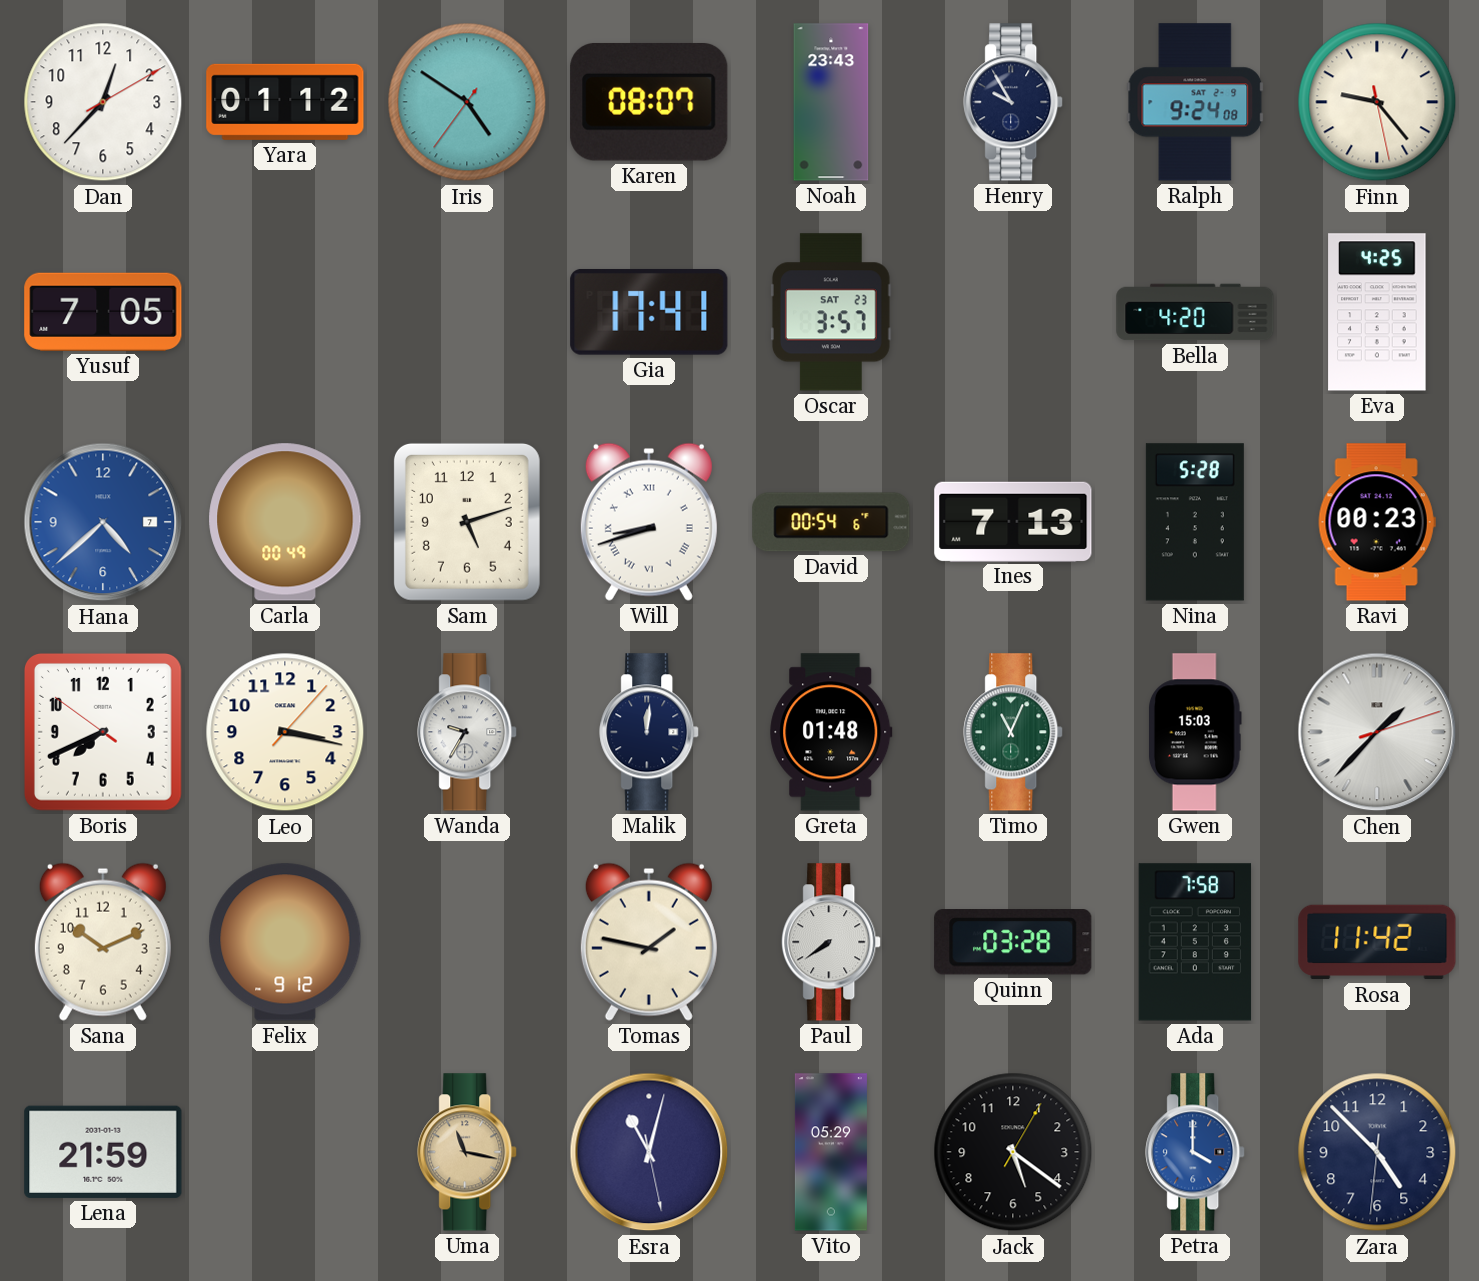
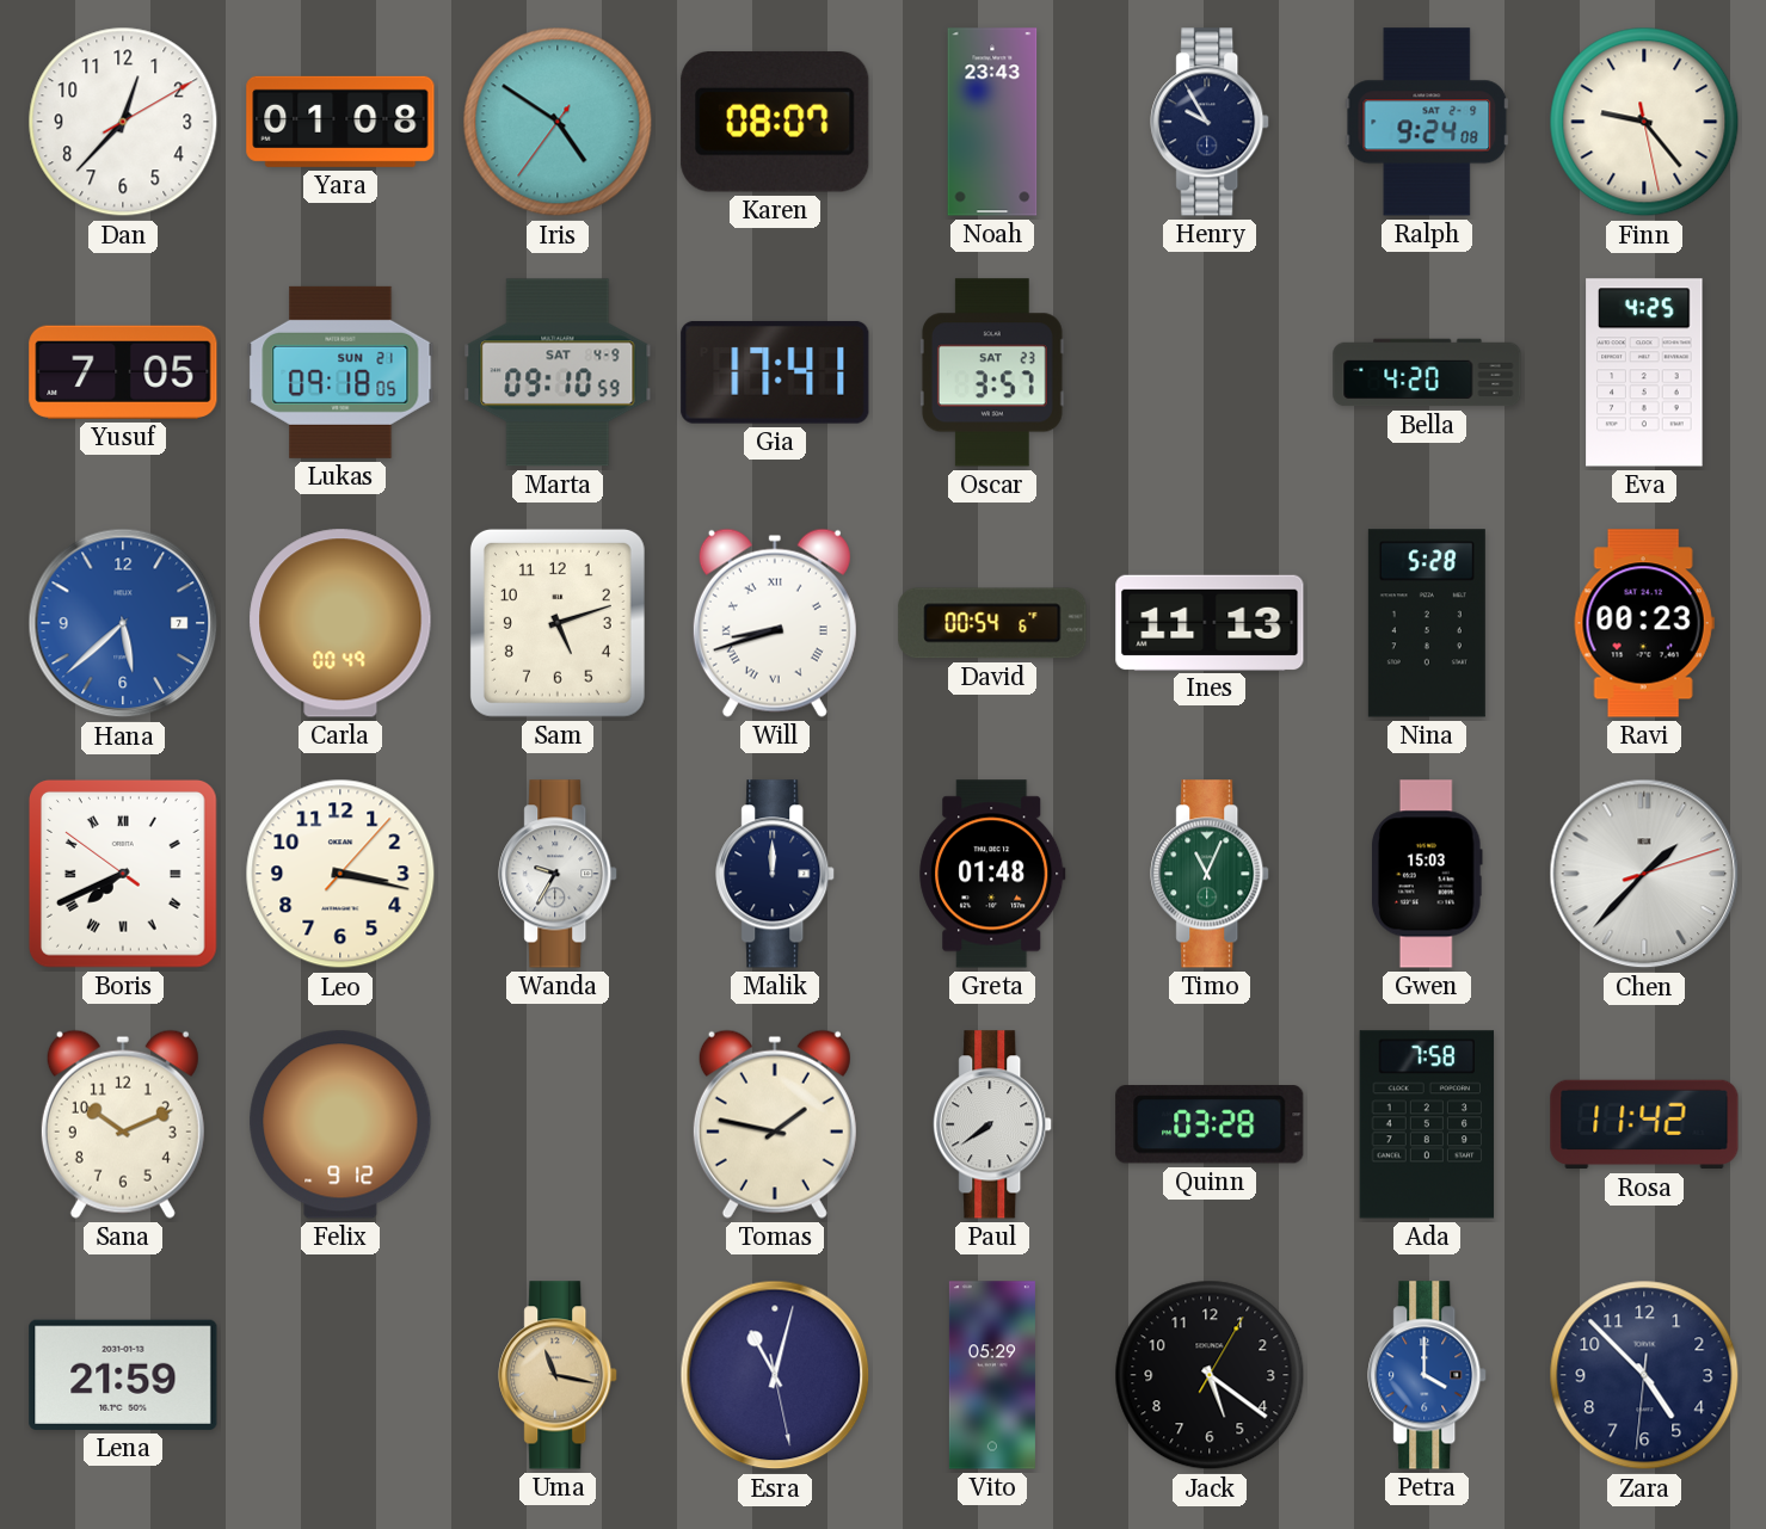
Yara: 01:12 -> 01:08 (340, 122)
Lukas: none -> 09:18 (340, 372)
Marta: none -> 09:10 (558, 372)
Hana: 4:38 -> 5:38 (123, 623)
Ines: 7:13 -> 11:13 (1210, 622)
Boris numerals: Arabic -> Roman (123, 874)
Malik: 12:01 -> 12:00 (776, 874)
